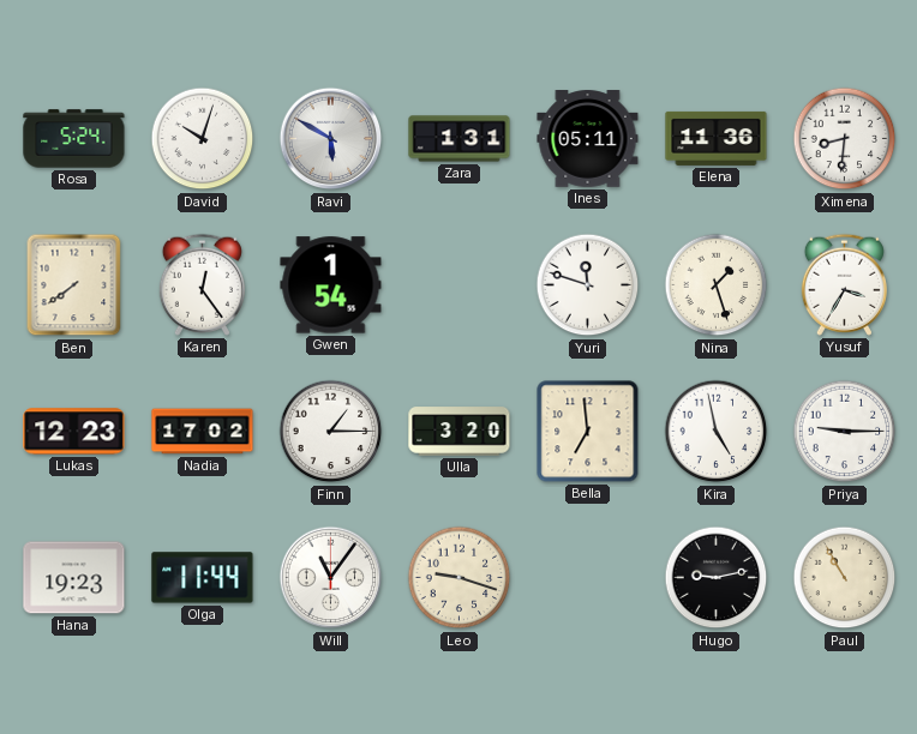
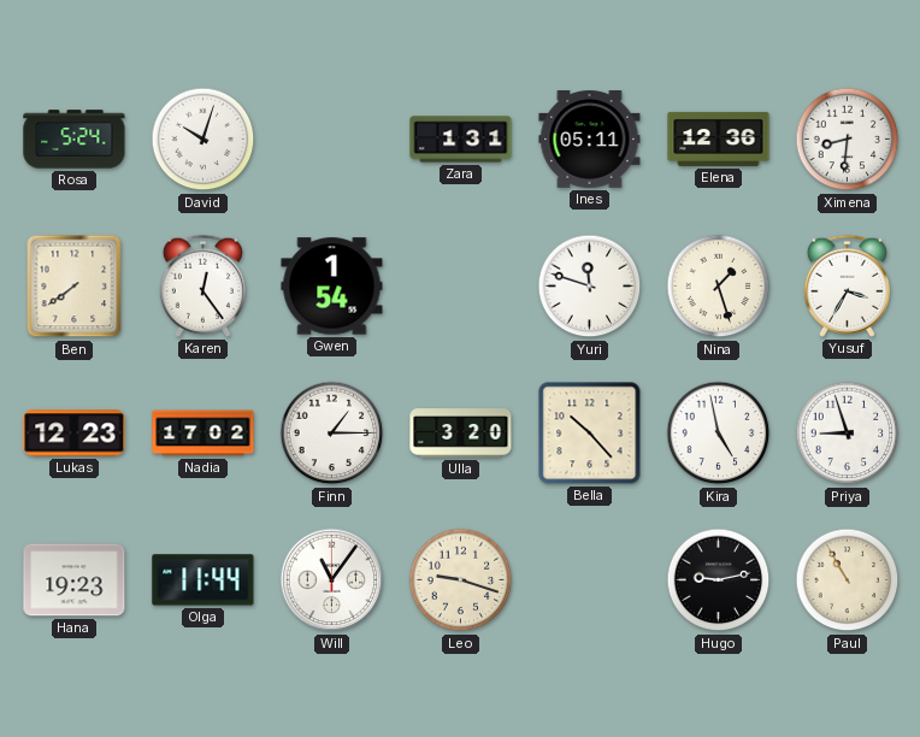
Ravi: 5:50 -> none (331, 139)
Elena: 11:36 -> 12:36 (719, 138)
Bella: 6:59 -> 10:23 (590, 434)
Priya: 9:15 -> 8:57 (848, 434)
